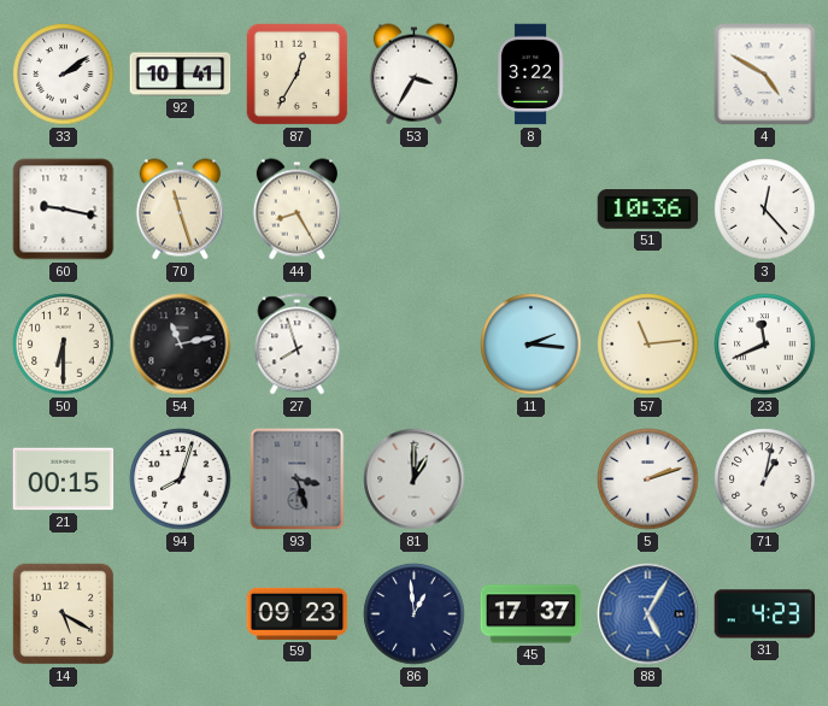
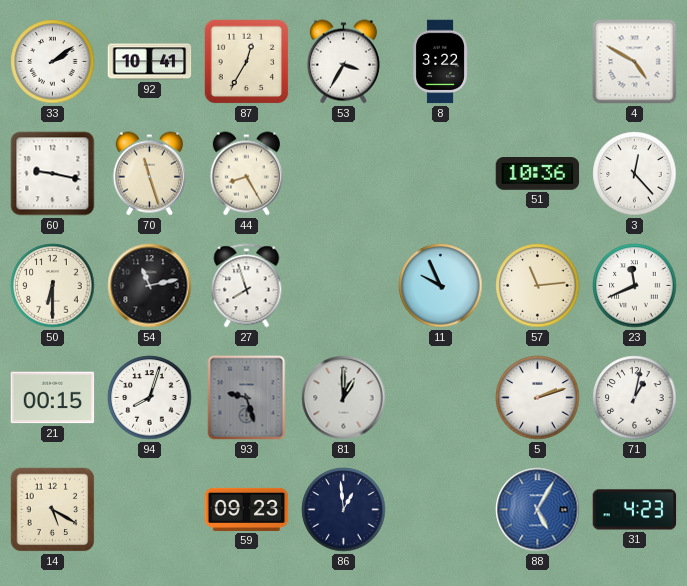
11: 2:16 -> 9:56 (441, 286)
93: 3:27 -> 9:27 (247, 398)
45: 17:37 -> none (532, 614)
